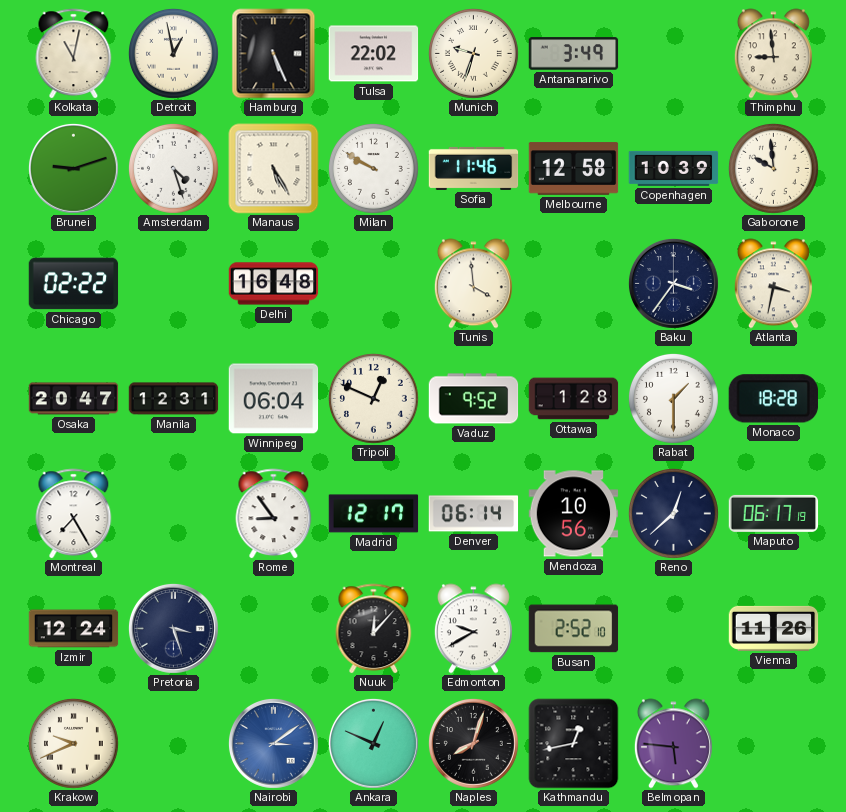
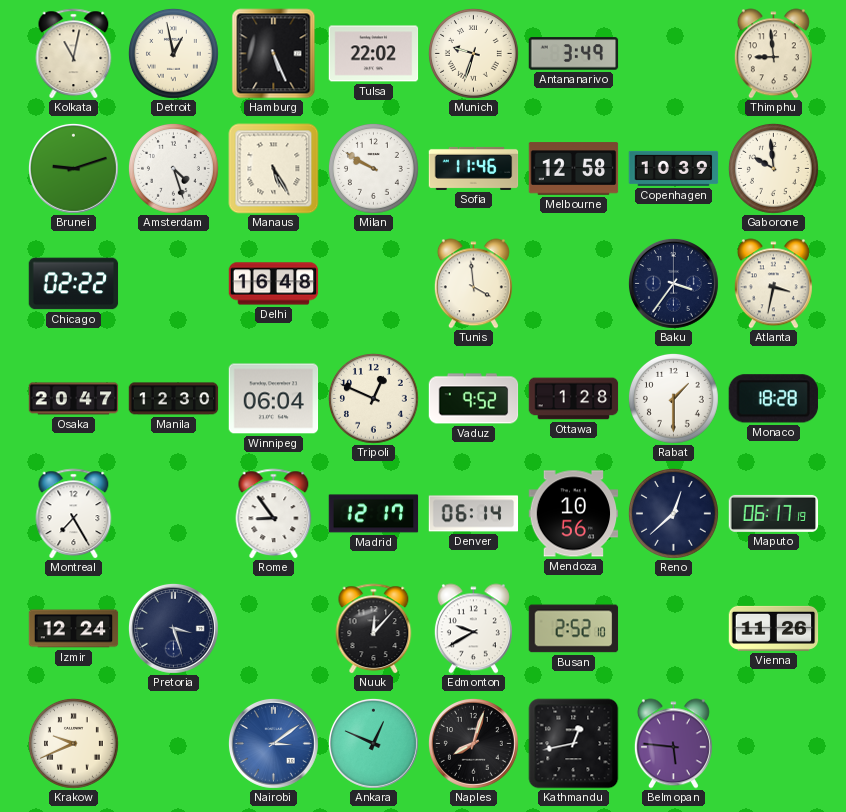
Manila: 12:31 -> 12:30 (174, 399)
